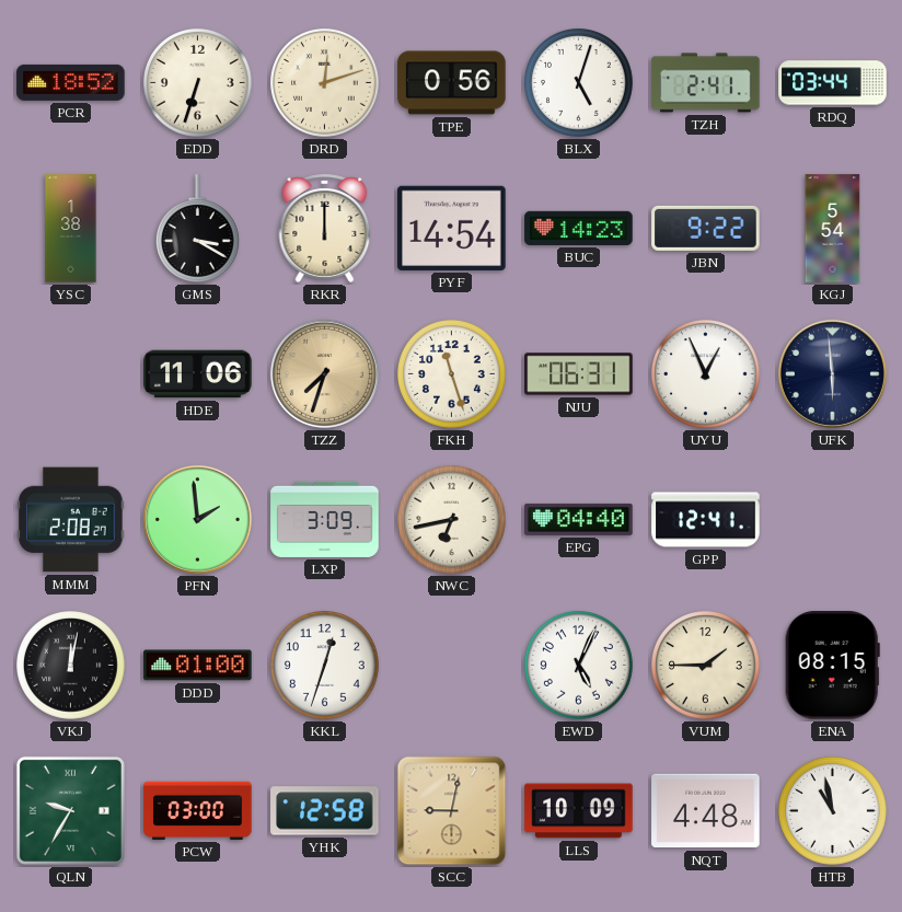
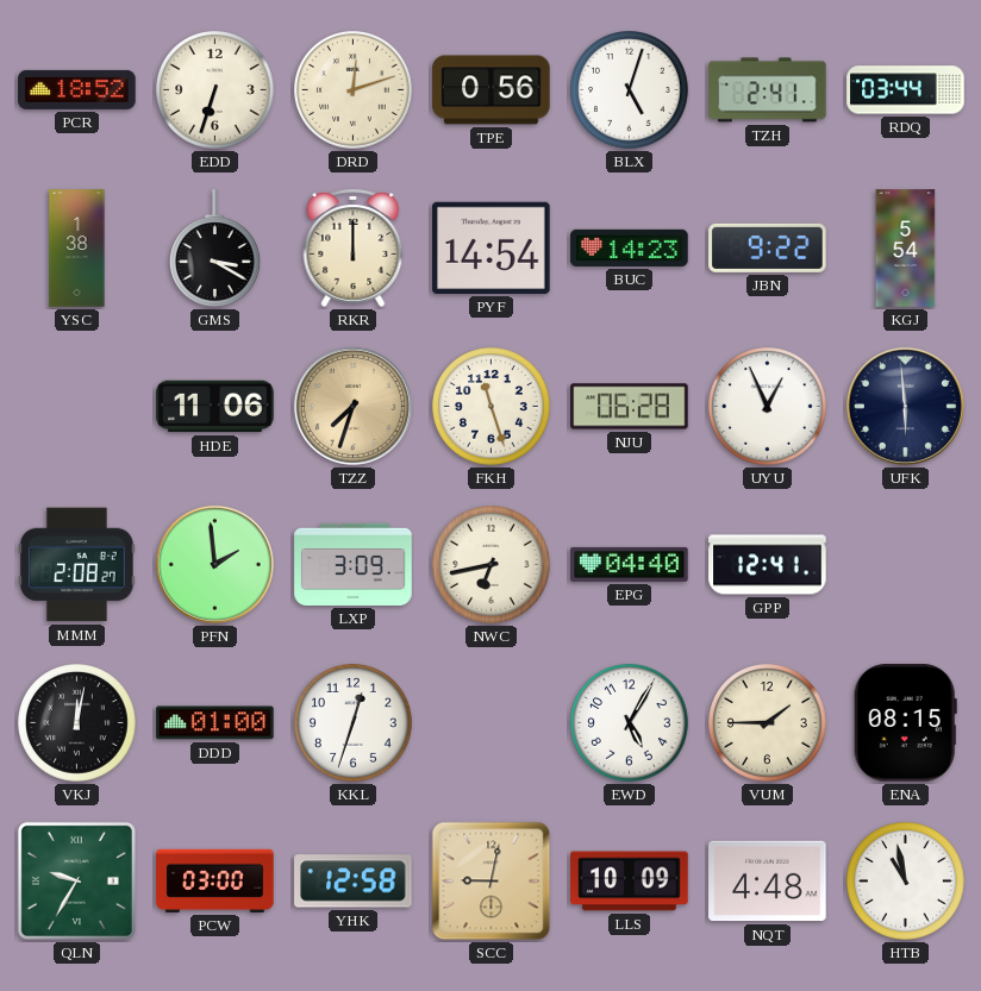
NJU: 06:31 -> 06:28 (630, 407)
EWD: 5:04 -> 5:05 (630, 723)
